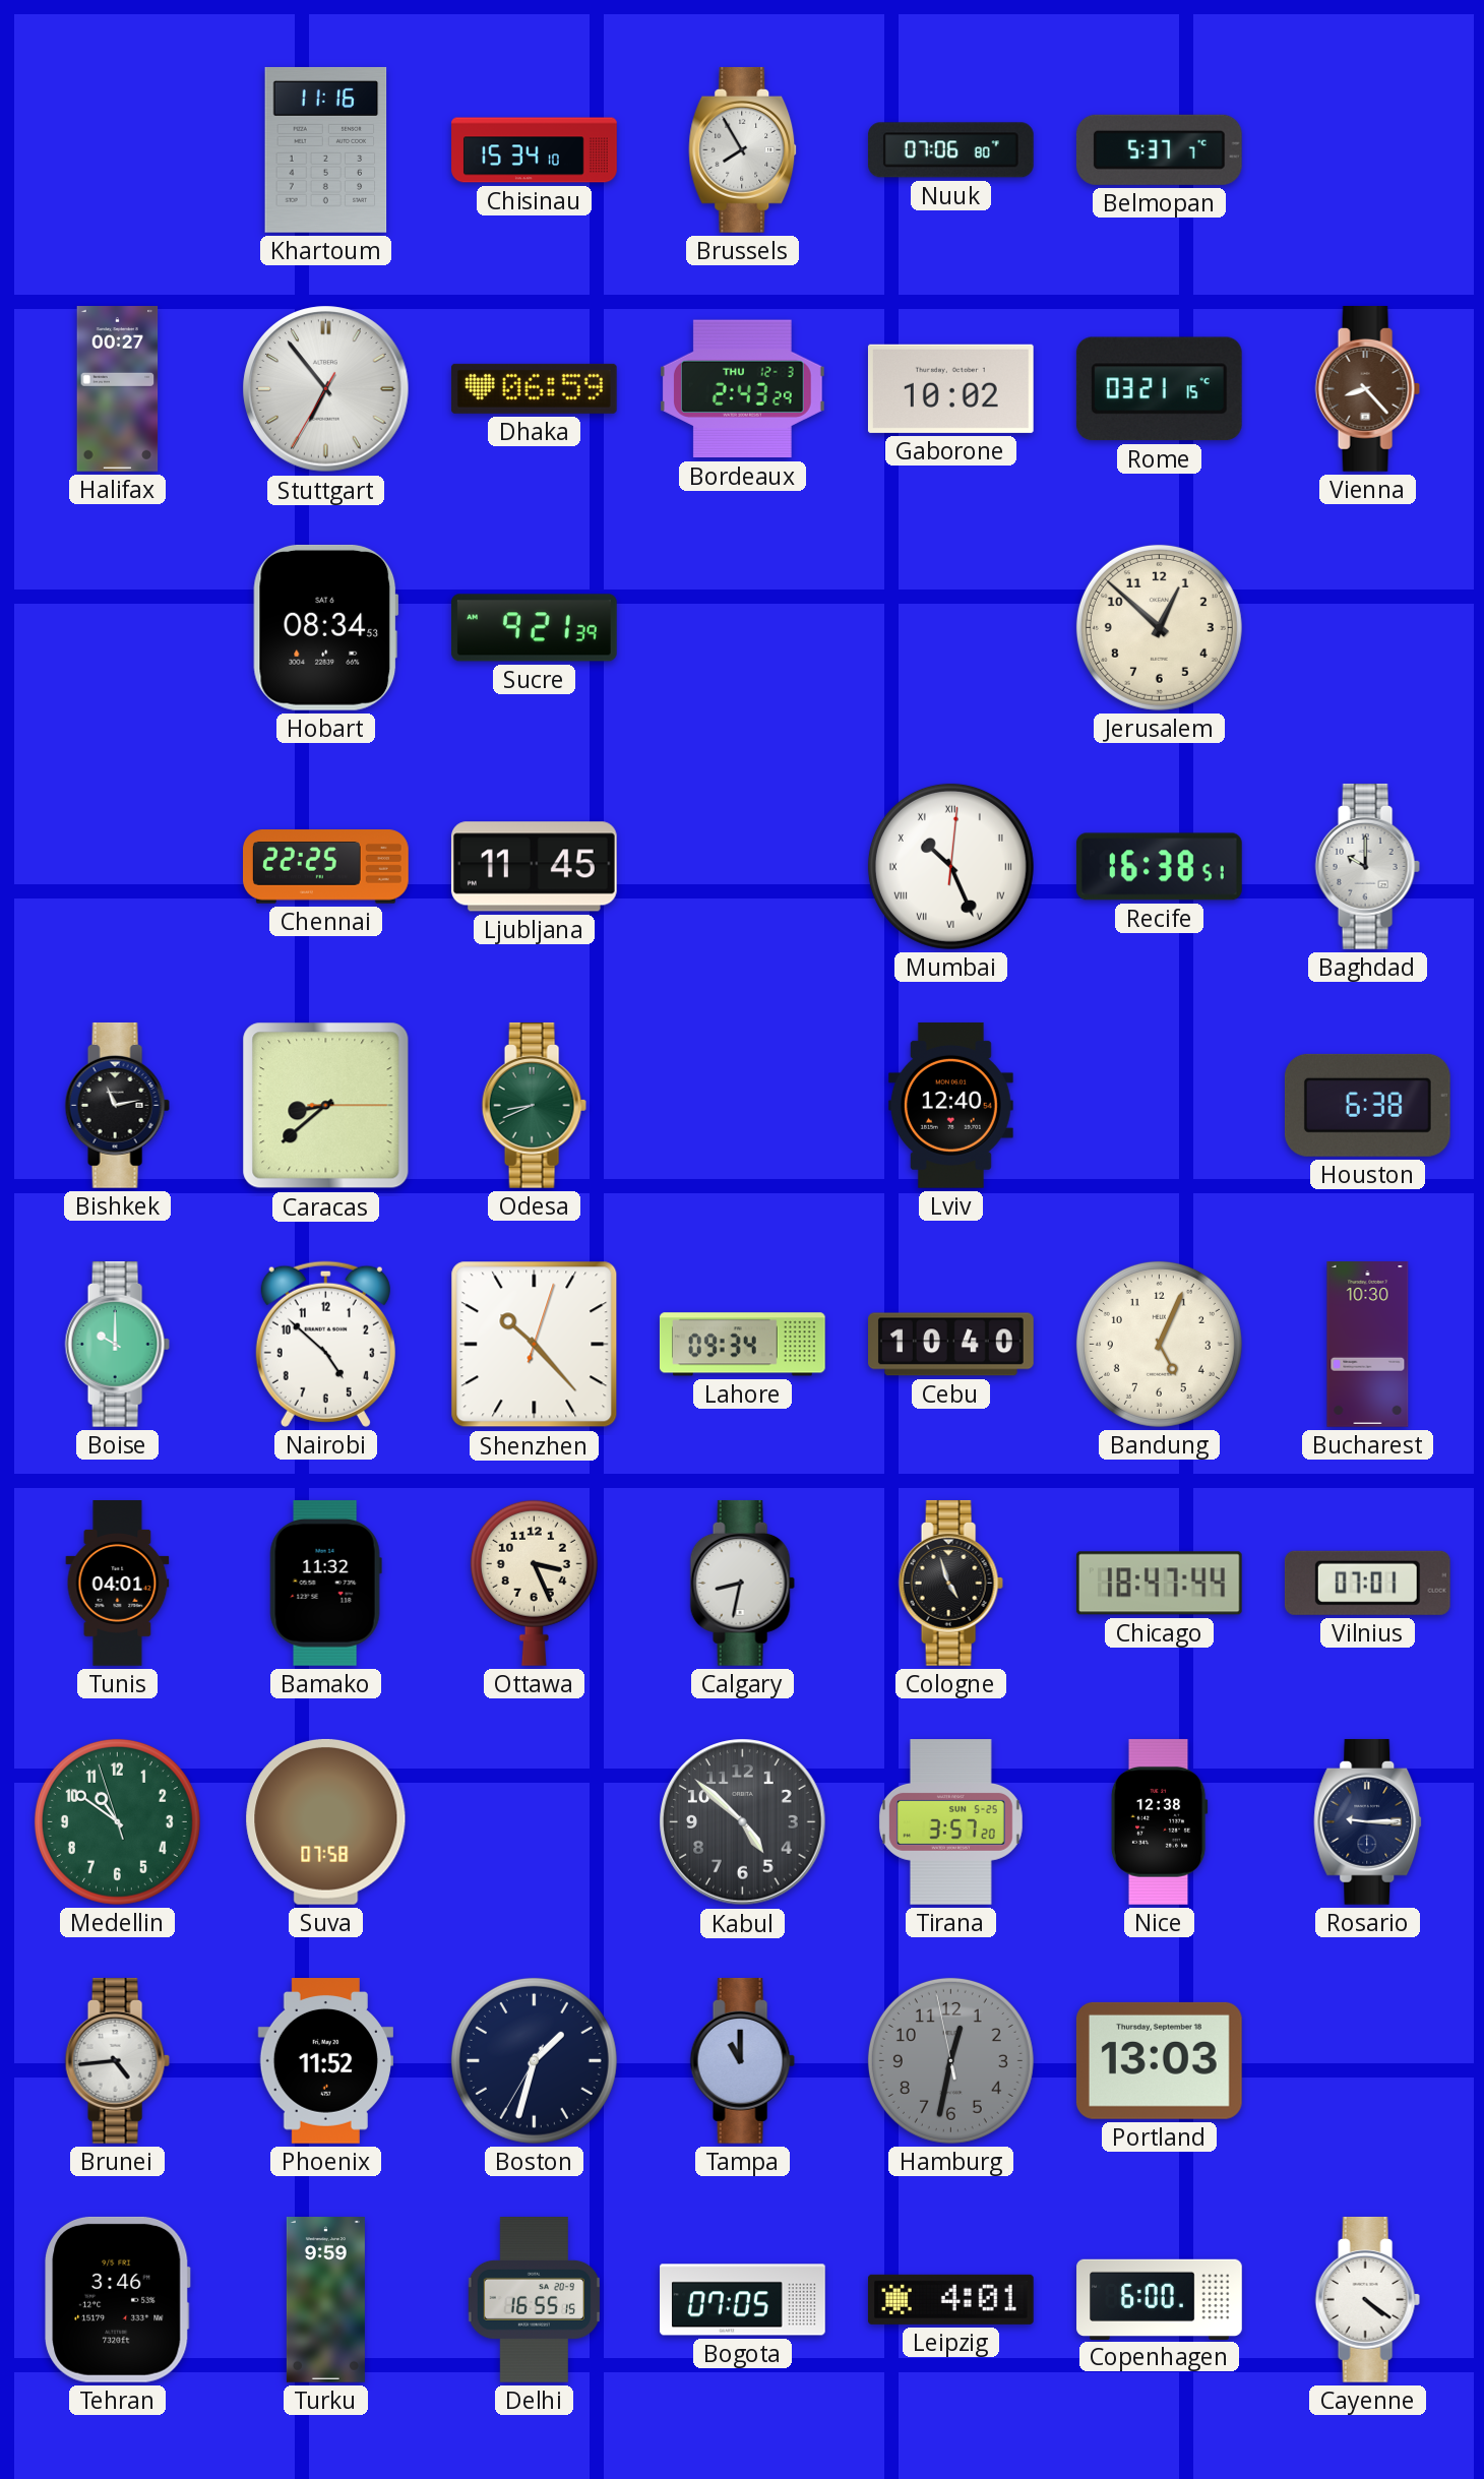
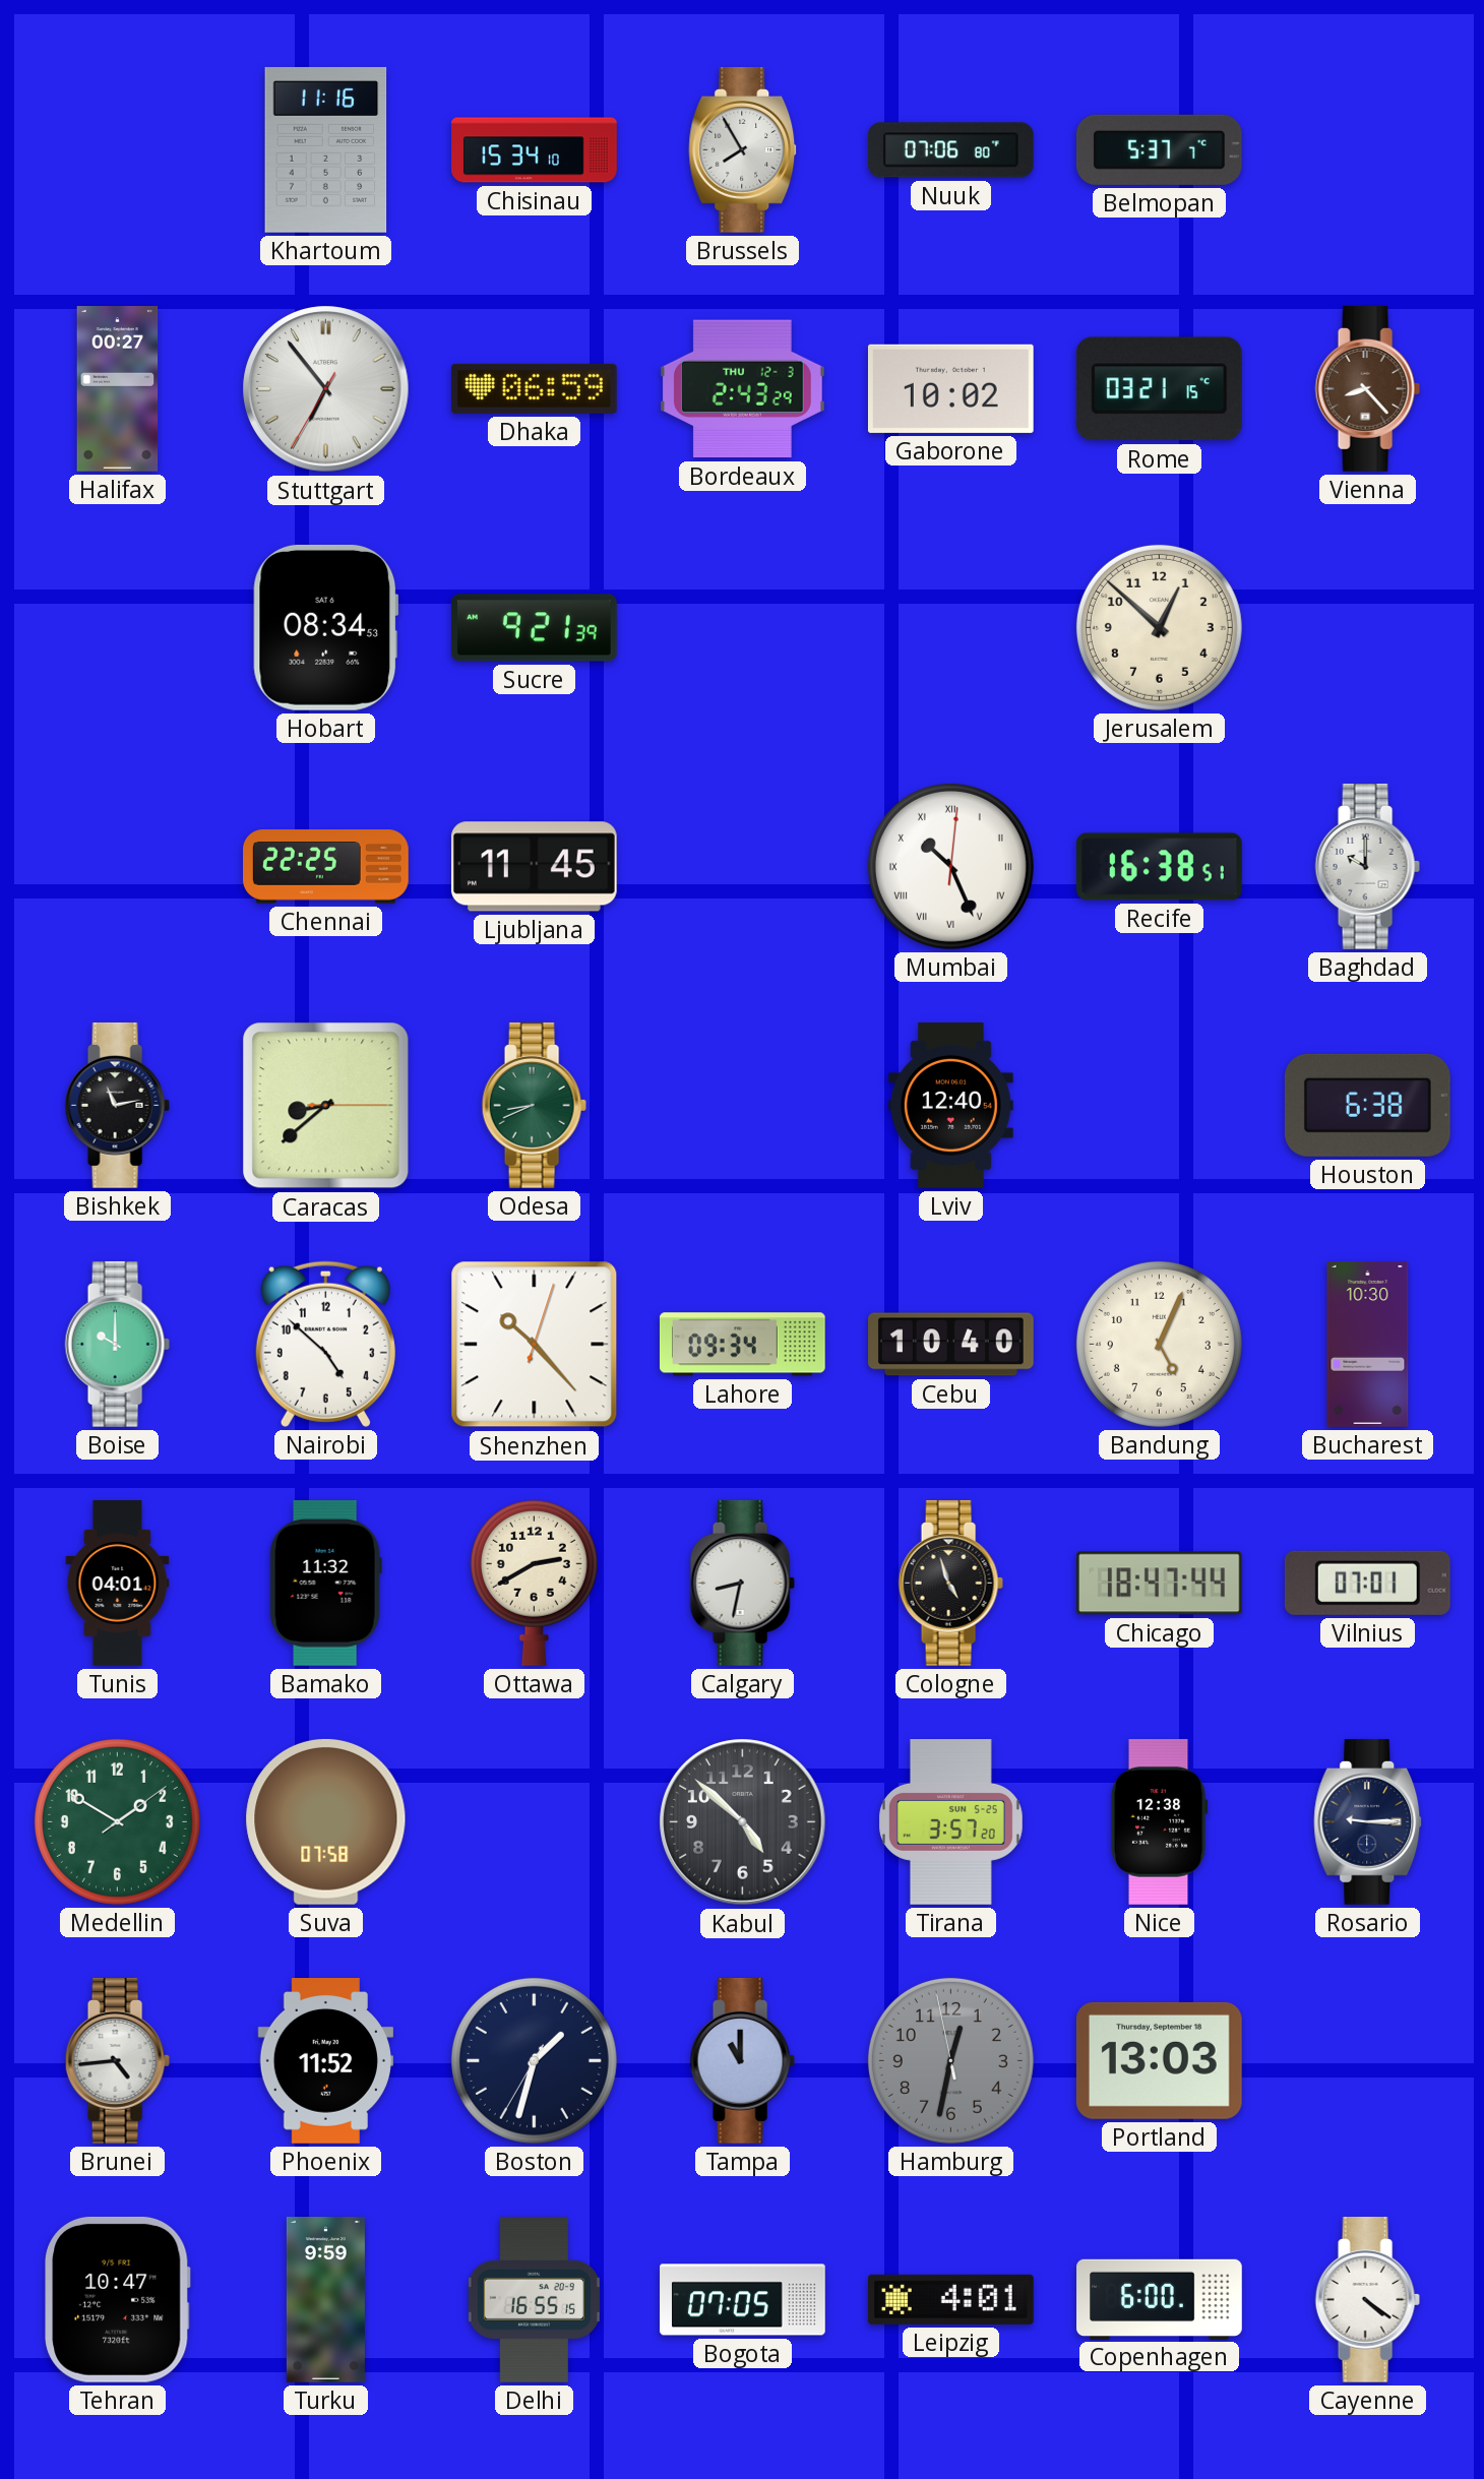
Ottawa: 3:26 -> 2:40 (534, 1583)
Medellin: 10:50 -> 1:50 (117, 1821)
Tehran: 3:46 -> 10:47 (118, 2299)
